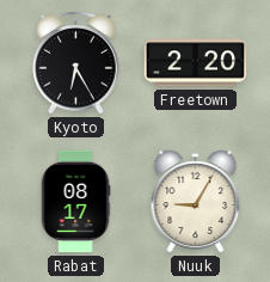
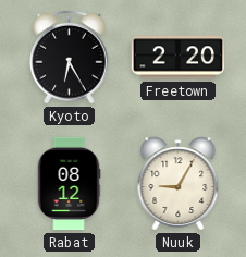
Rabat: 08:17 -> 08:12 (69, 184)
